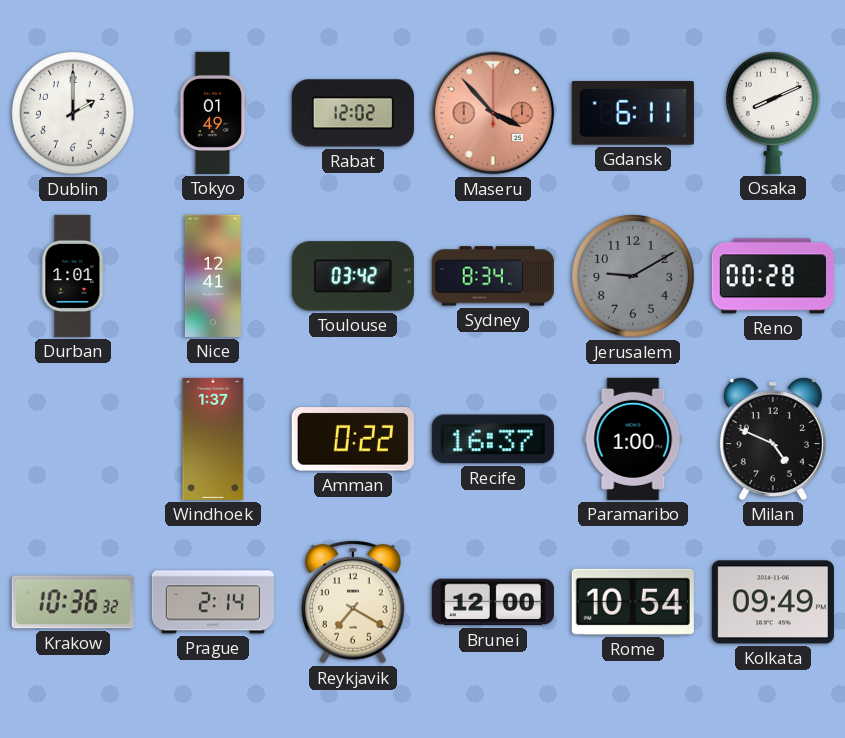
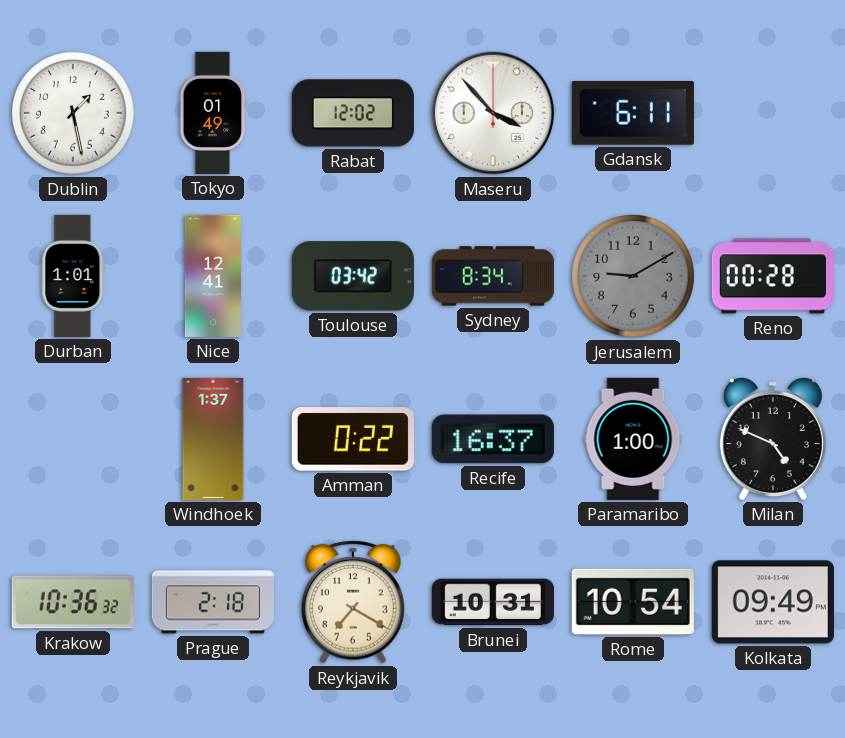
Dublin: 2:00 -> 1:28 (74, 114)
Maseru dial: salmon -> white (493, 113)
Osaka: 8:11 -> none (773, 113)
Prague: 2:14 -> 2:18 (213, 602)
Brunei: 12:00 -> 10:31 (493, 602)
